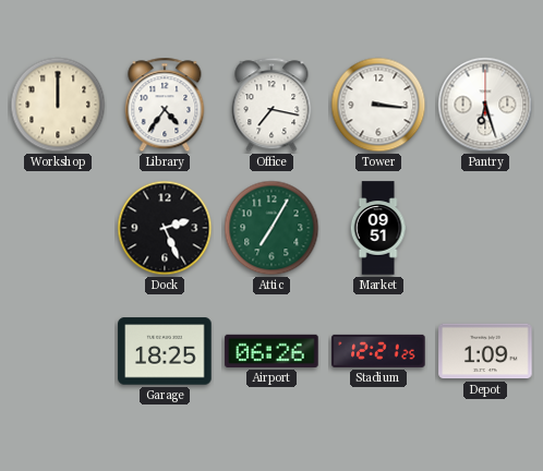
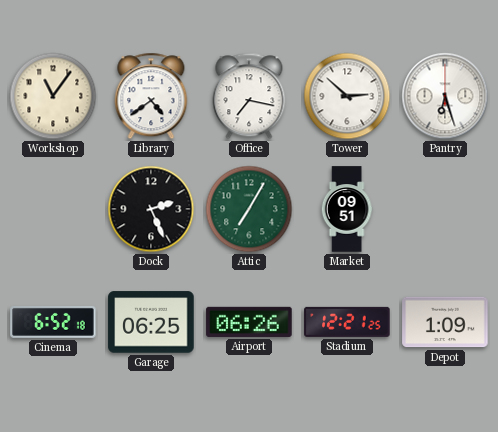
Workshop: 12:00 -> 11:06 (53, 96)
Library: 4:36 -> 4:39 (151, 96)
Tower: 3:16 -> 2:52 (347, 96)
Cinema: none -> 6:52 (53, 322)
Garage: 18:25 -> 06:25 (151, 322)
